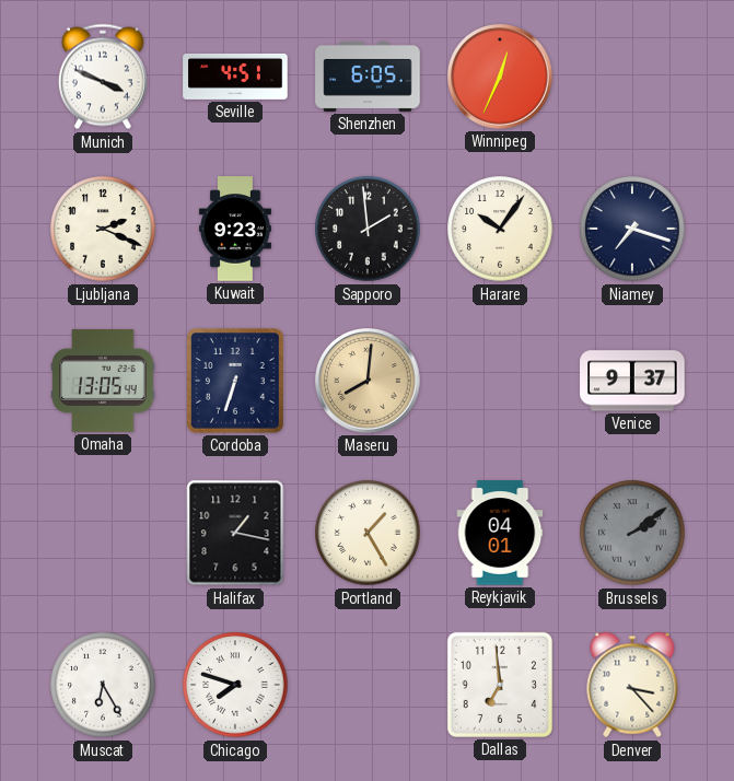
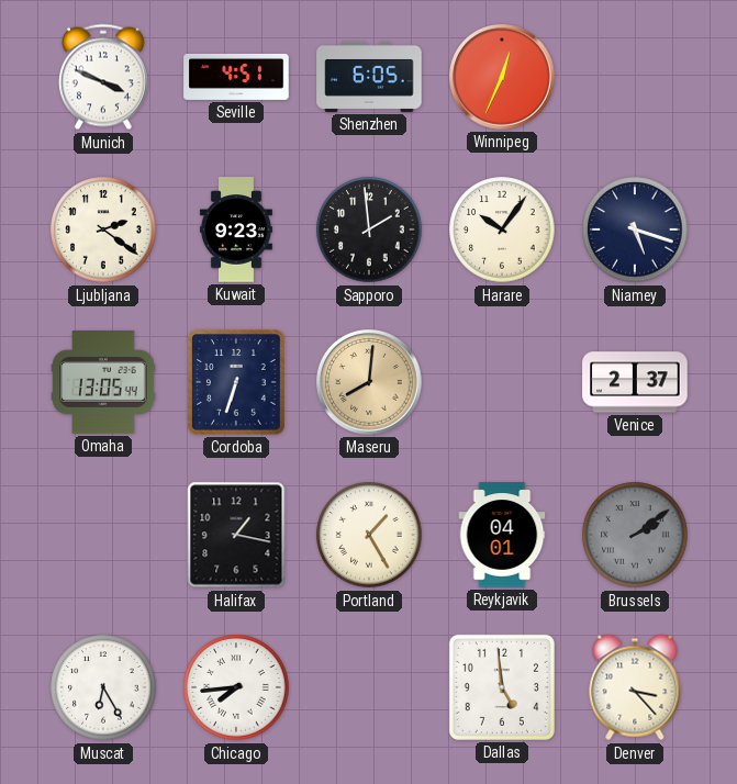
Ljubljana: 2:19 -> 2:21 (103, 229)
Niamey: 7:18 -> 5:18 (635, 229)
Venice: 9:37 -> 2:37 (635, 382)
Chicago: 7:48 -> 7:44 (236, 687)
Dallas: 6:59 -> 4:59 (502, 687)
